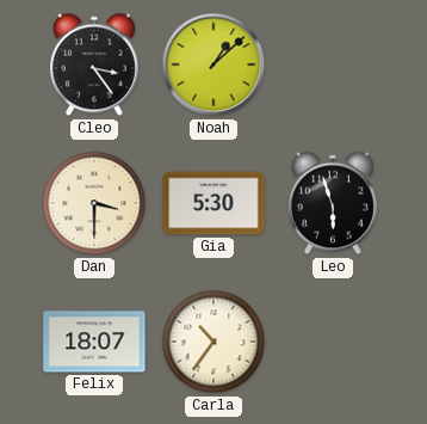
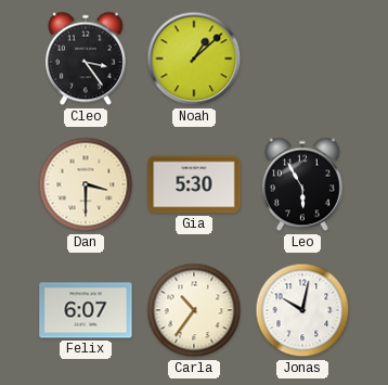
Leo: 5:57 -> 5:55 (302, 184)
Felix: 18:07 -> 6:07 (86, 310)
Jonas: none -> 10:02 (302, 310)
